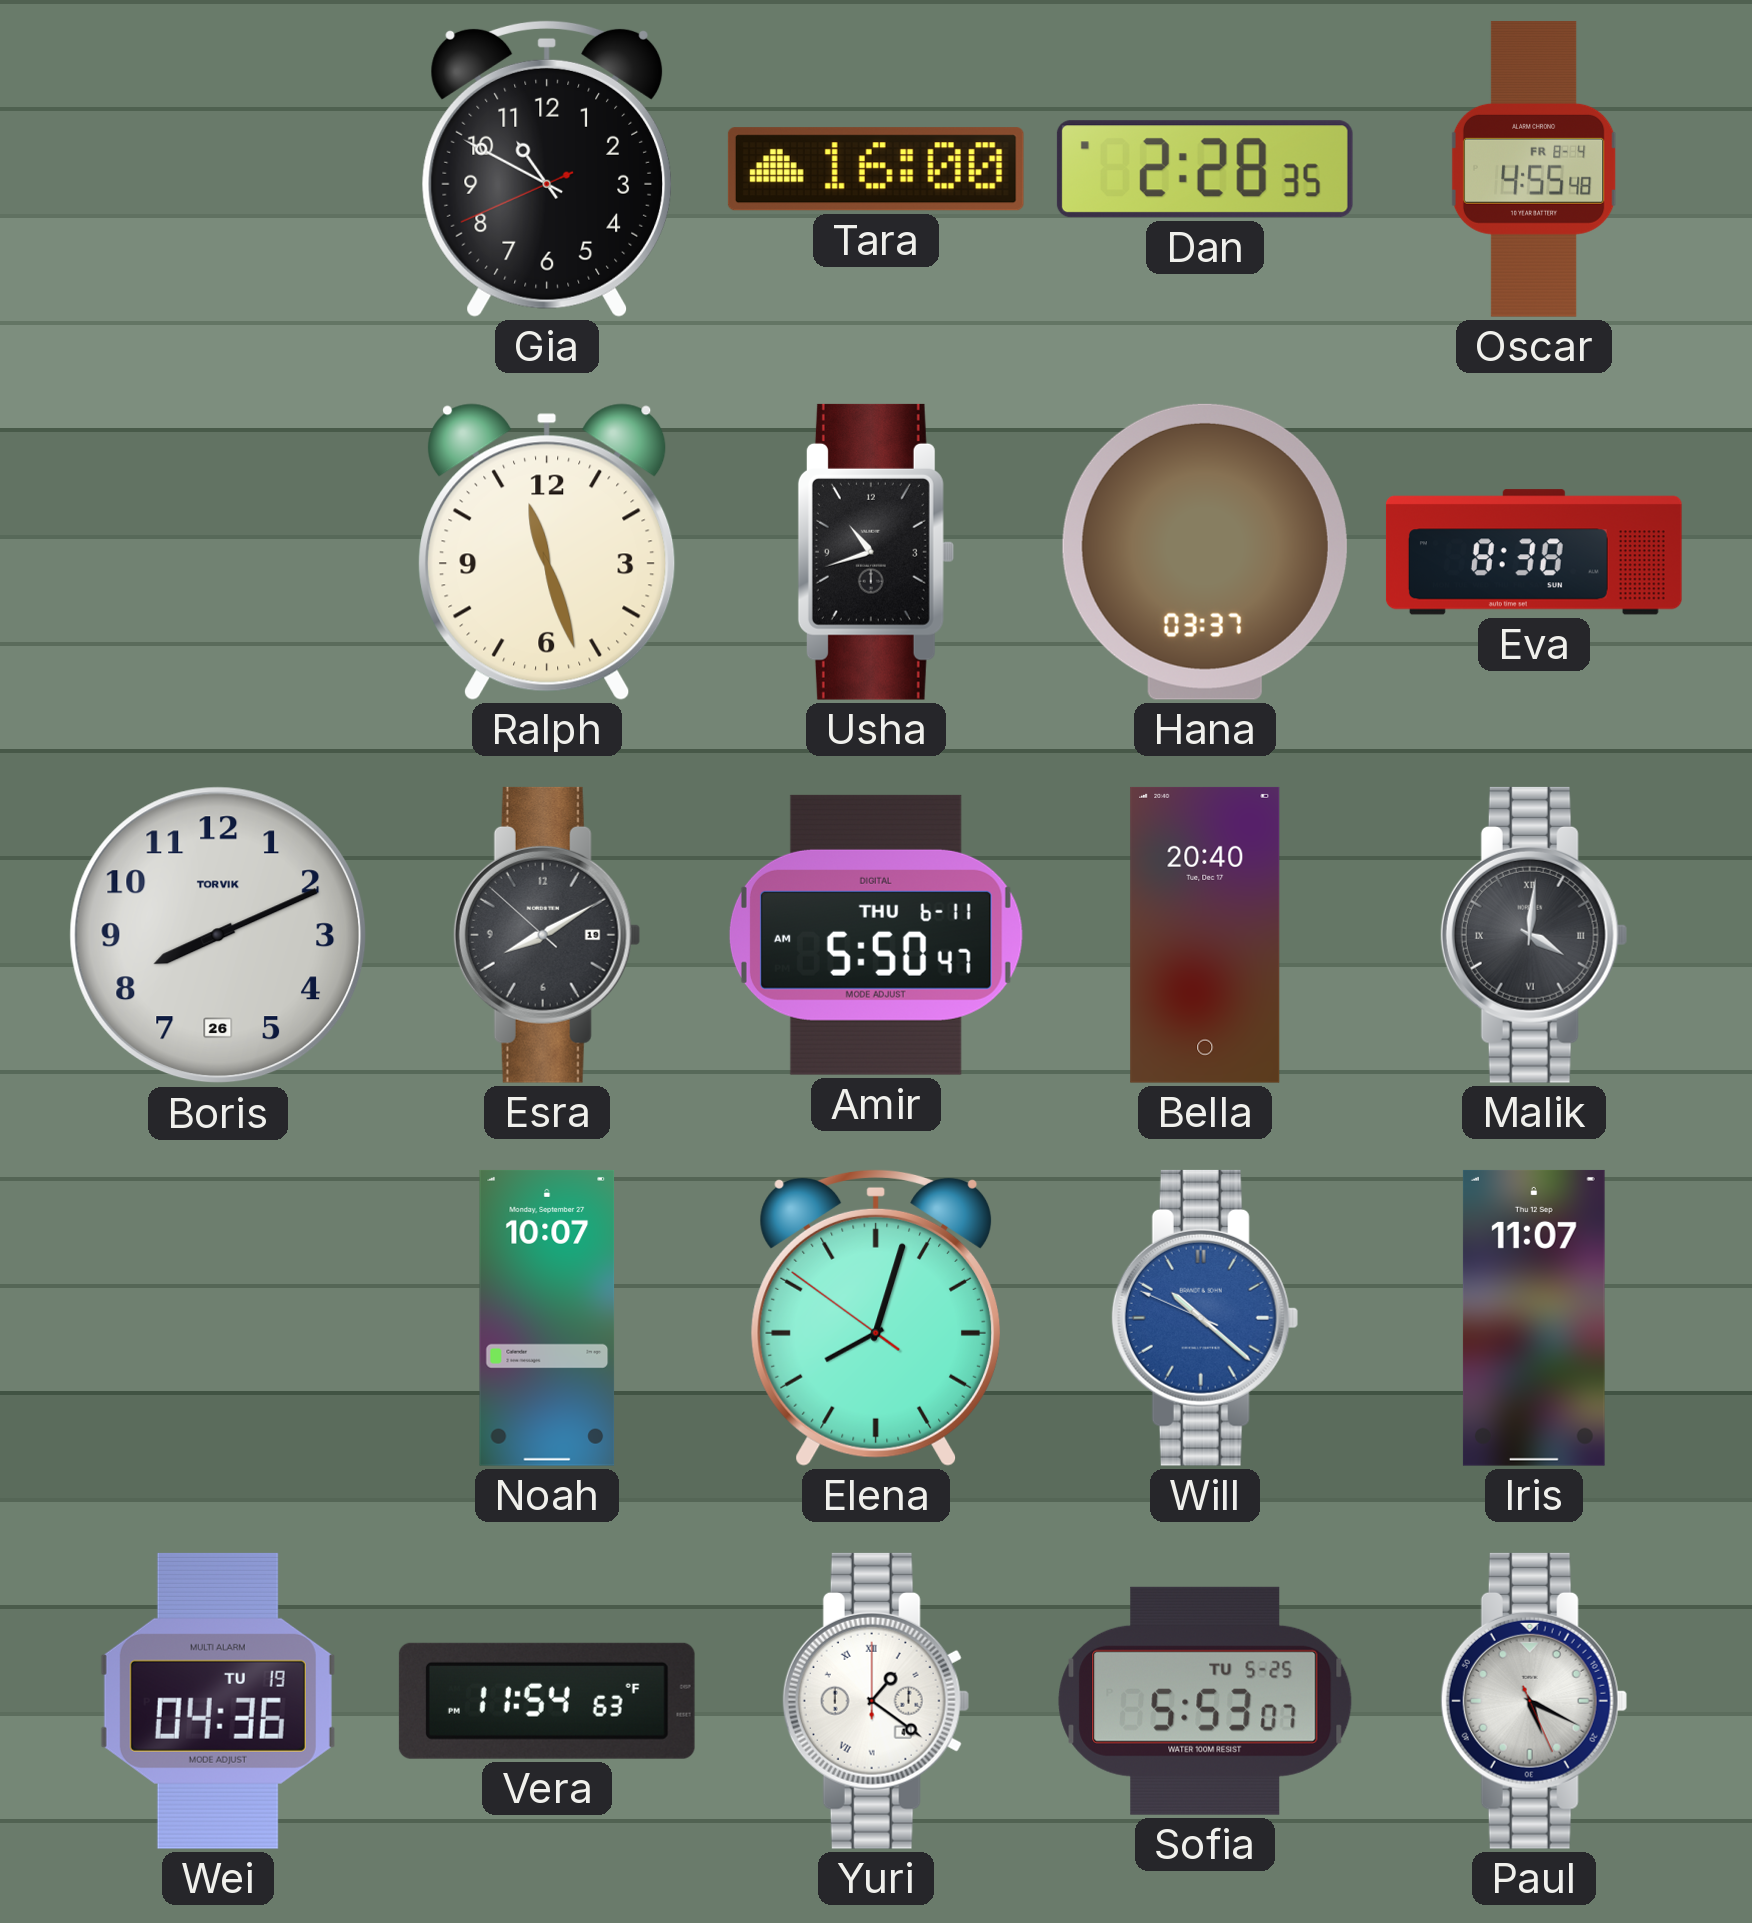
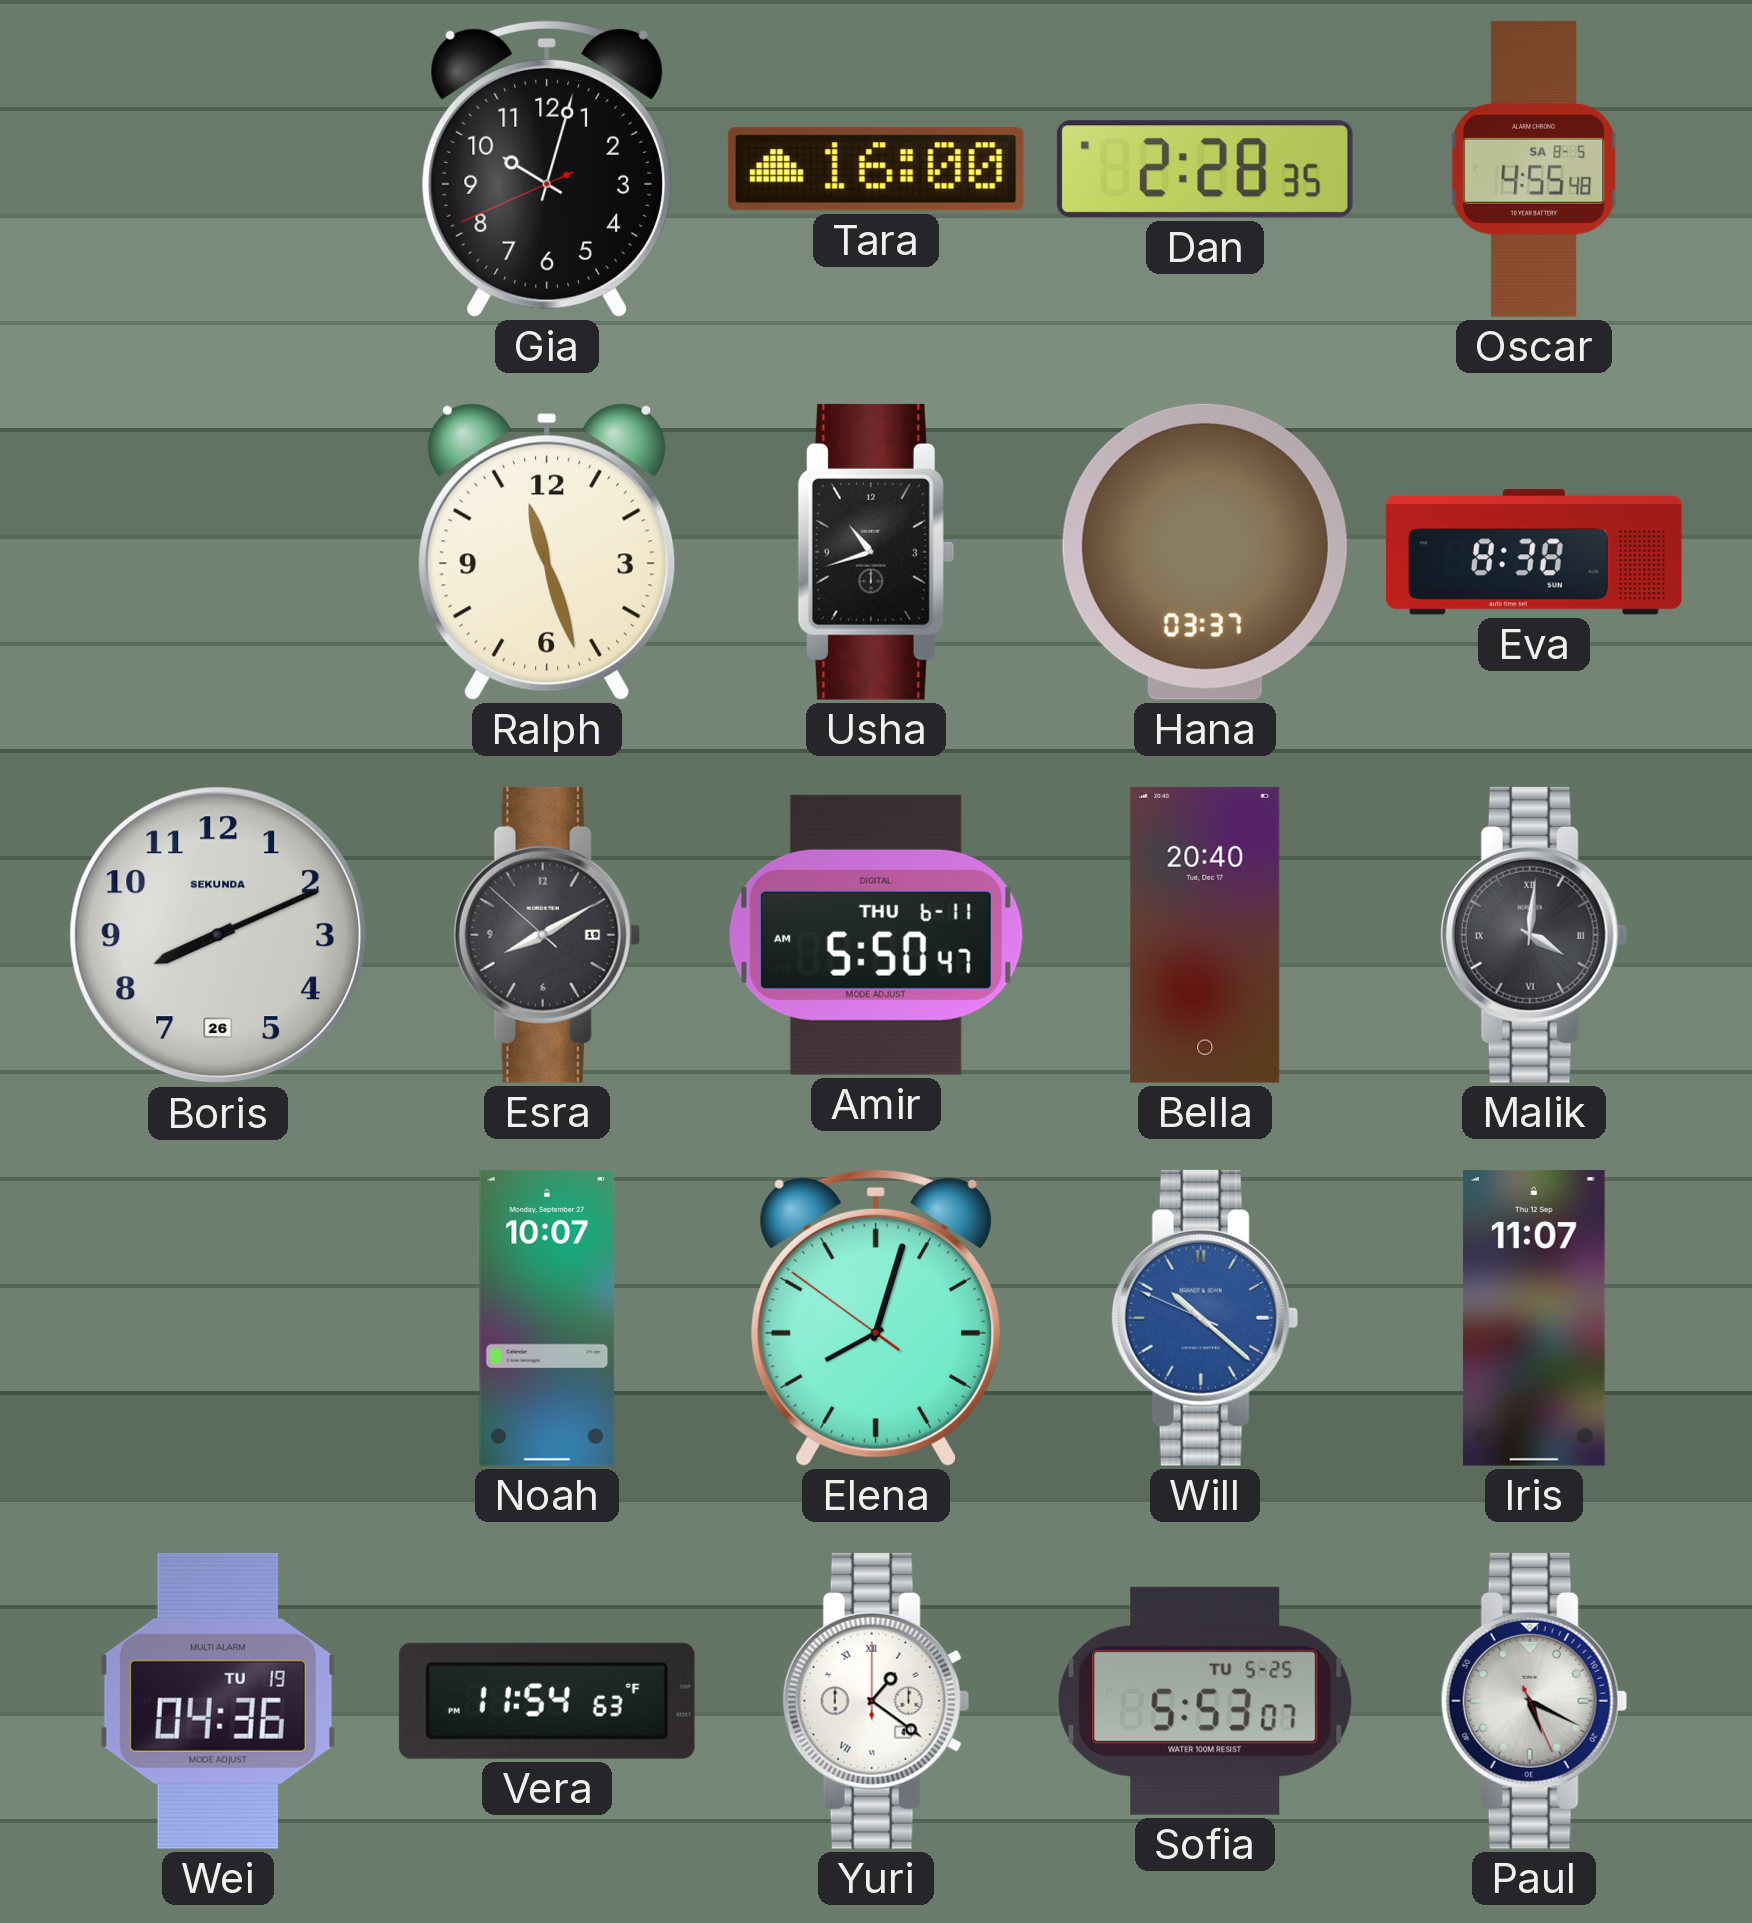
Gia: 10:49 -> 10:02 (546, 168)
Oscar date: FR 8-4 -> SA 8-5 (1534, 169)
Boris brand: TORVIK -> SEKUNDA (218, 935)
